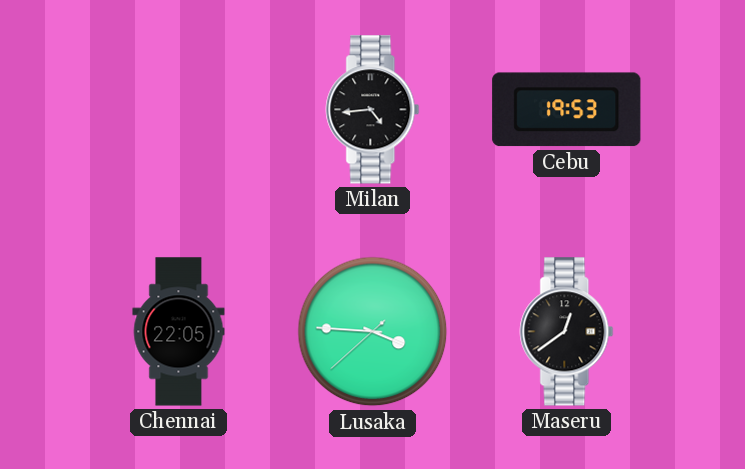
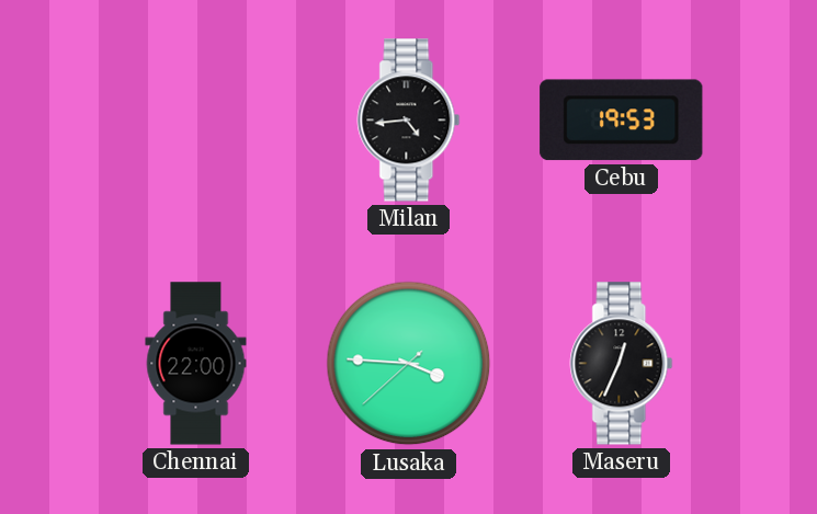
Chennai: 22:05 -> 22:00 (196, 364)
Maseru: 12:39 -> 12:34 (622, 364)
